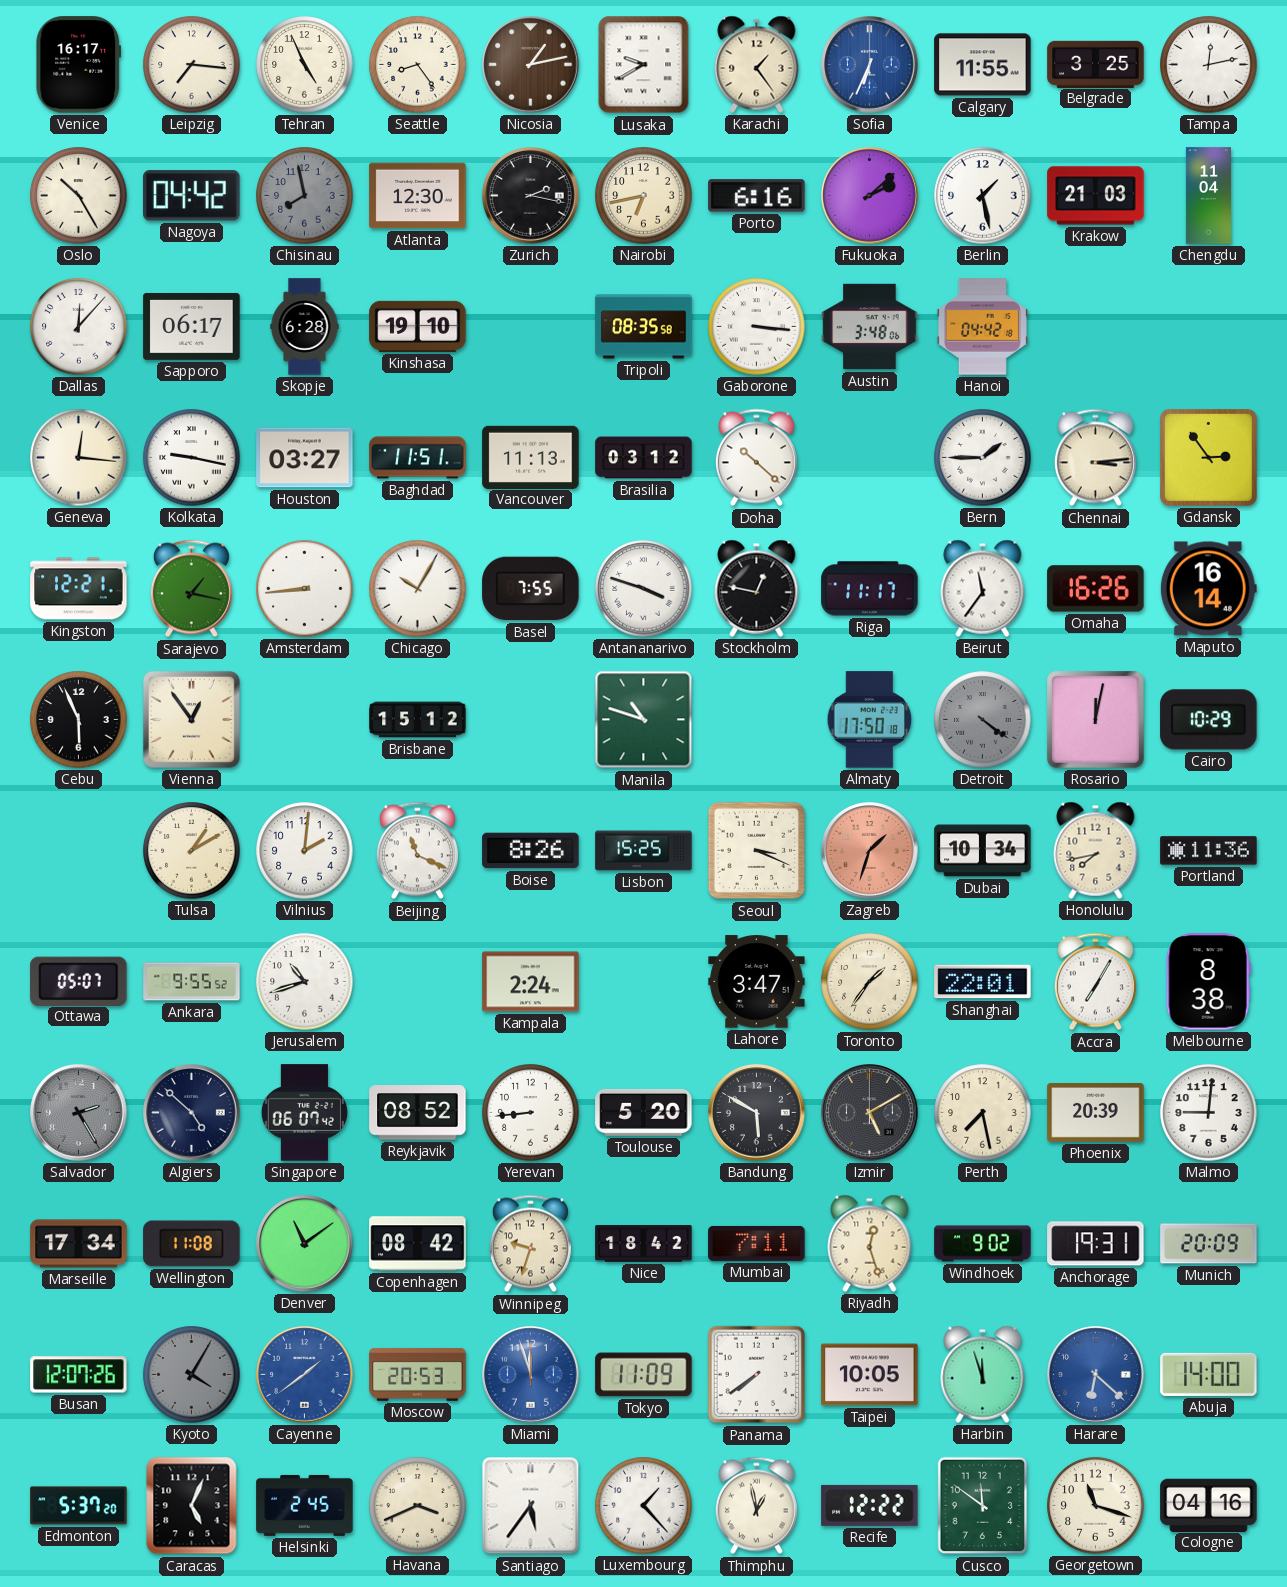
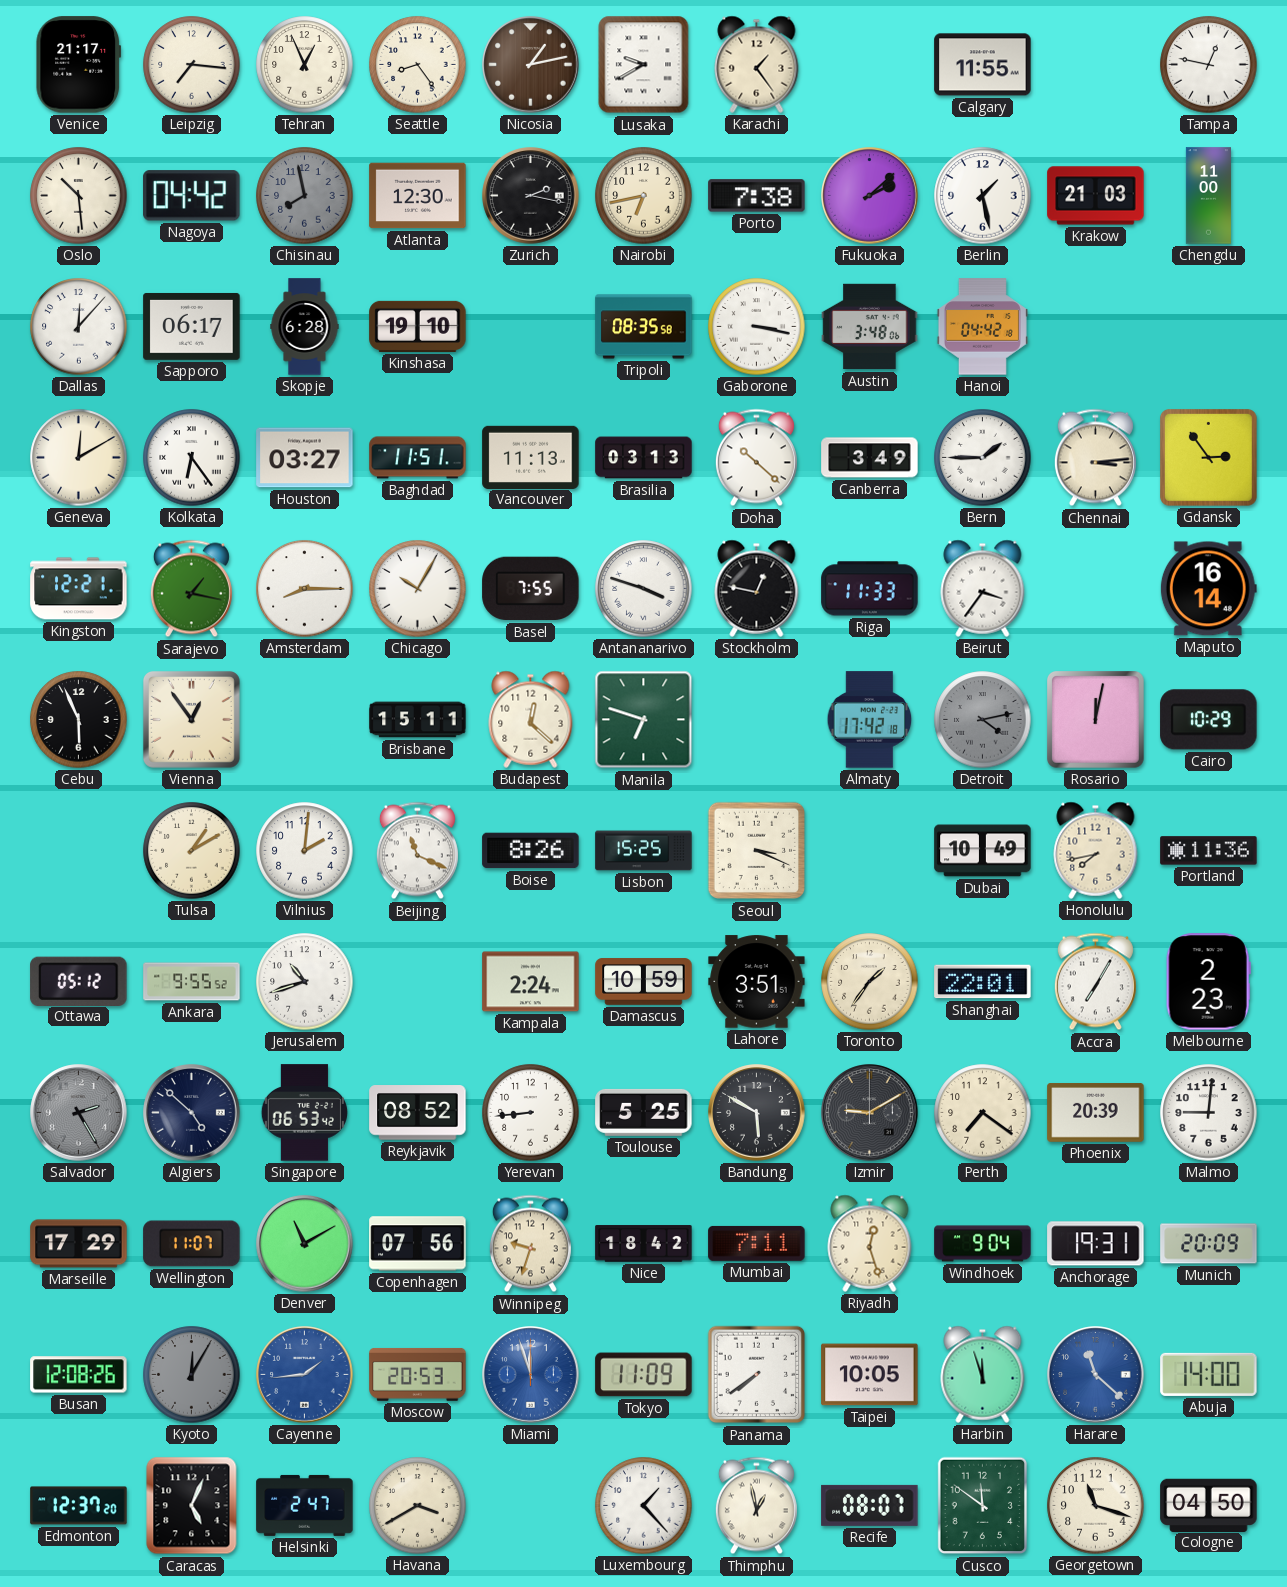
Venice: 16:17 -> 21:17 (79, 65)
Tehran: 4:56 -> 12:56 (305, 65)
Sofia: 6:34 -> none (870, 65)
Belgrade: 3:25 -> none (1096, 64)
Tampa: 12:13 -> 12:47 (1209, 65)
Oslo: 10:25 -> 10:29 (79, 196)
Porto: 6:16 -> 7:38 (757, 196)
Chengdu: 11:04 -> 11:00 (1208, 196)
Gaborone: 3:16 -> 3:17 (757, 327)
Geneva: 12:16 -> 12:10 (79, 458)
Kolkata: 9:17 -> 6:24 (192, 458)
Brasilia: 03:12 -> 03:13 (644, 458)
Canberra: none -> 3:49 (870, 458)
Amsterdam: 8:44 -> 8:15 (305, 589)
Riga: 11:17 -> 11:33 (870, 589)
Beirut: 11:36 -> 3:36 (983, 588)
Omaha: 16:26 -> none (1096, 589)
Brisbane: 15:12 -> 15:11 (418, 720)
Budapest: none -> 12:22 (531, 719)
Manila: 10:48 -> 6:48 (644, 720)
Almaty: 17:50 -> 17:42 (870, 720)
Detroit: 4:21 -> 4:13 (983, 720)
Zagreb: 1:33 -> none (870, 851)
Dubai: 10:34 -> 10:49 (983, 851)
Ottawa: 05:07 -> 05:12 (79, 981)
Damascus: none -> 10:59 (644, 982)
Lahore: 3:47 -> 3:51 (757, 982)
Melbourne: 8:38 -> 2:23 (1208, 982)
Singapore: 06:07 -> 06:53 (304, 1113)
Toulouse: 5:20 -> 5:25 (644, 1112)
Izmir: 5:10 -> 9:10 (870, 1113)
Perth: 7:28 -> 7:21 (983, 1113)
Marseille: 17:34 -> 17:29 (79, 1244)
Wellington: 11:08 -> 11:07 (192, 1244)
Denver: 11:09 -> 11:10 (305, 1244)
Copenhagen: 08:42 -> 07:56 (418, 1244)
Windhoek: 9:02 -> 9:04 (983, 1244)
Busan: 12:07 -> 12:08 (79, 1375)
Kyoto: 4:05 -> 12:05 (192, 1375)
Cayenne: 1:39 -> 1:44 (305, 1375)
Harare: 6:22 -> 11:22 (1096, 1375)
Edmonton: 5:37 -> 12:37 (79, 1506)
Helsinki: 2:45 -> 2:47 (305, 1505)
Havana: 3:41 -> 3:40 (418, 1506)
Santiago: 5:36 -> none (531, 1506)
Recife: 12:22 -> 08:07 (870, 1505)
Cologne: 04:16 -> 04:50 (1209, 1505)
